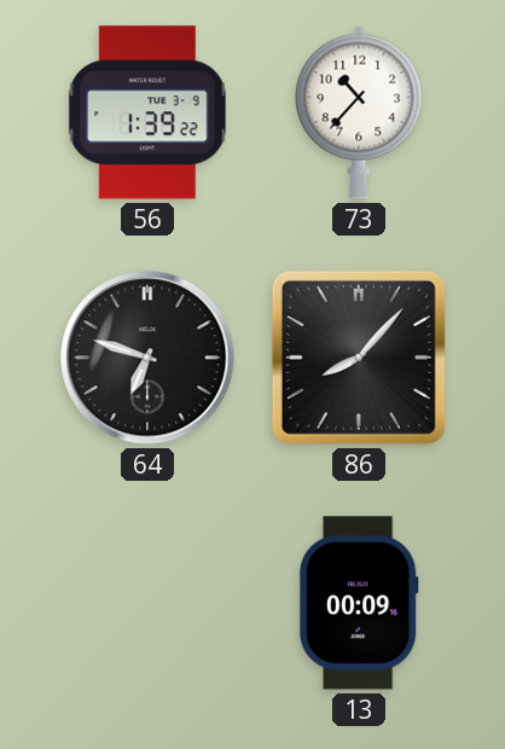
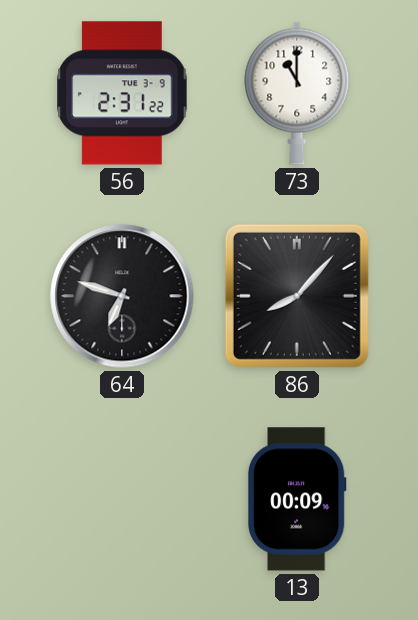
56: 1:39 -> 2:31 (122, 93)
73: 10:37 -> 11:00 (297, 93)
